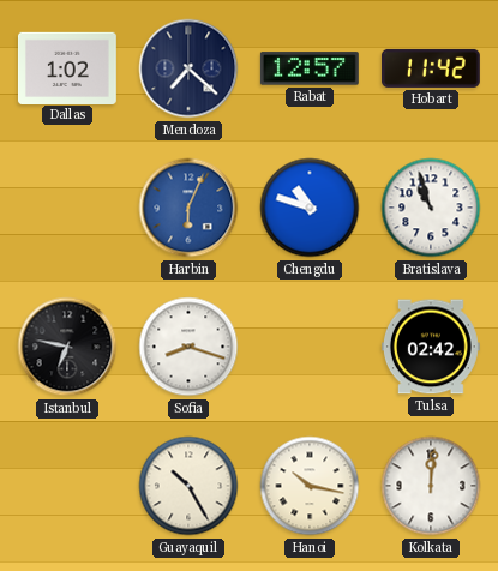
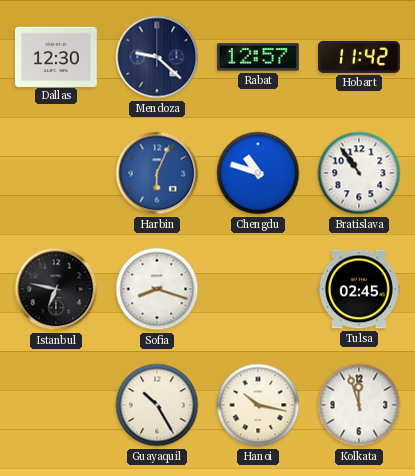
Dallas: 1:02 -> 12:30 (56, 56)
Mendoza: 7:22 -> 9:22 (157, 57)
Bratislava: 10:57 -> 10:54 (359, 173)
Tulsa: 02:42 -> 02:45 (359, 289)
Kolkata: 12:01 -> 11:57 (359, 405)
